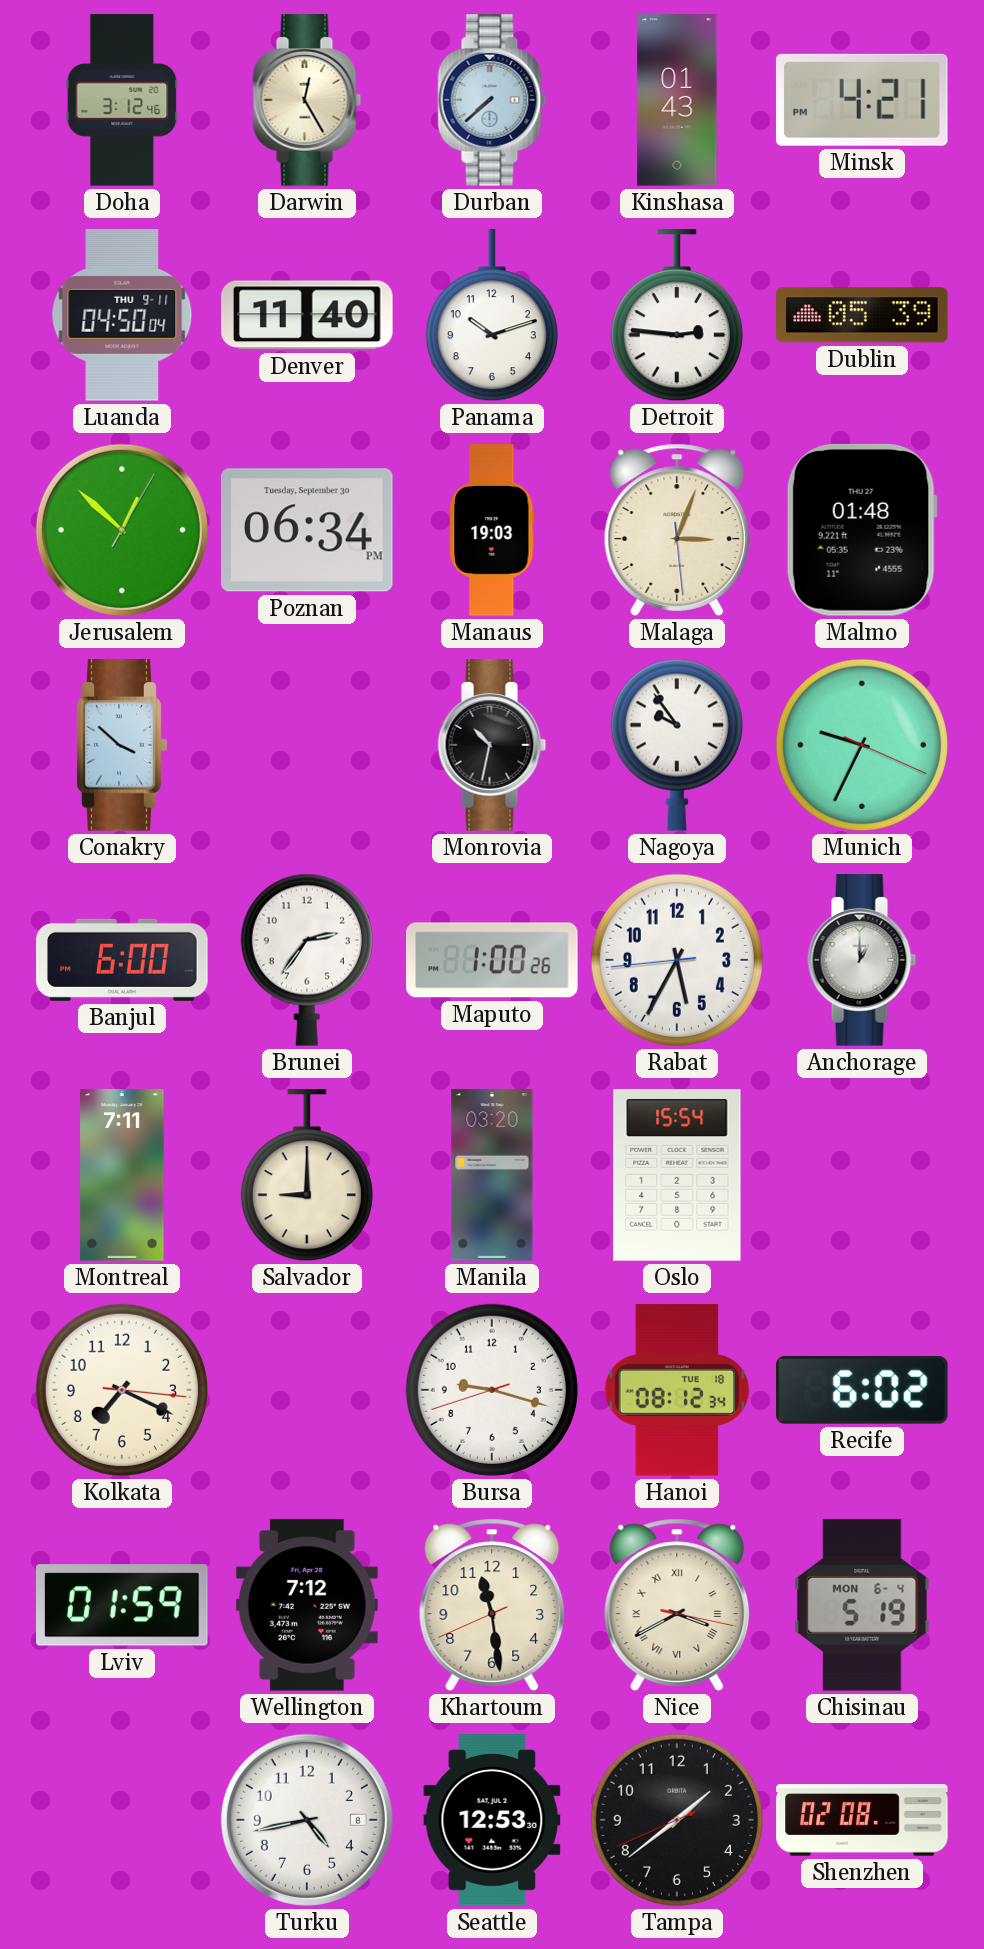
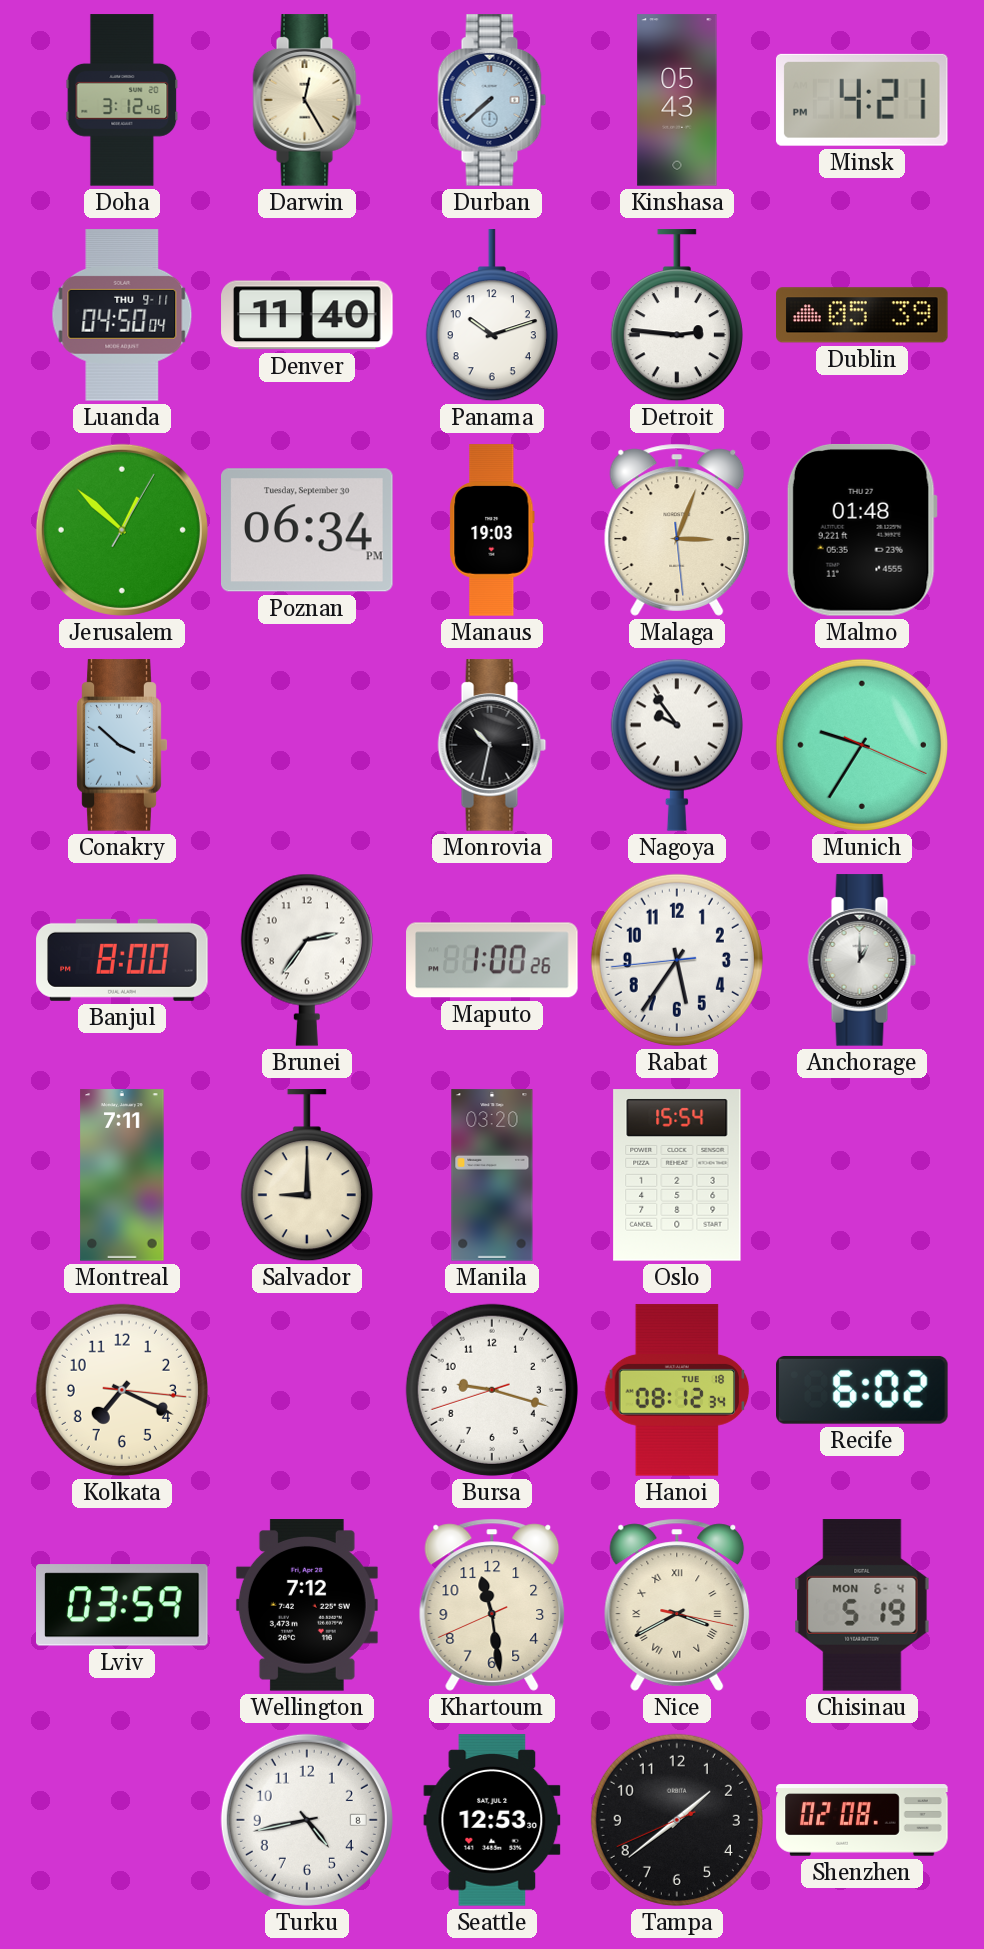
Kinshasa: 01:43 -> 05:43 (677, 100)
Munich: 9:34 -> 9:35 (862, 745)
Banjul: 6:00 -> 8:00 (122, 960)
Rabat: 5:34 -> 5:35 (677, 960)
Lviv: 01:59 -> 03:59 (123, 1605)
